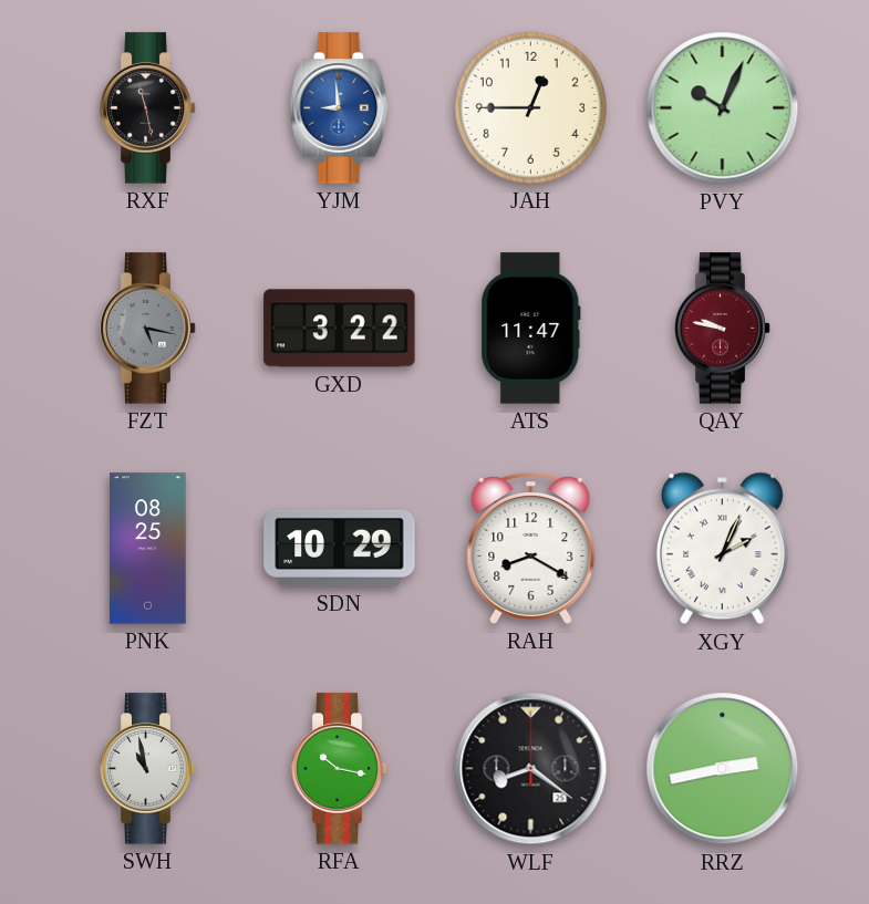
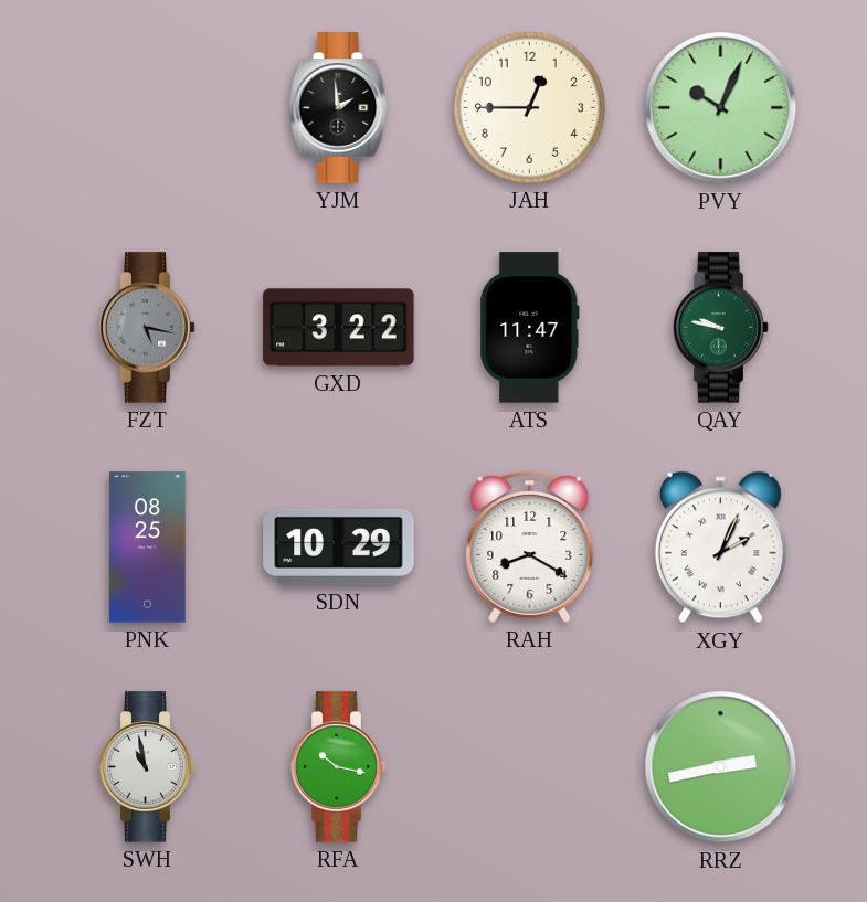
RXF: 11:28 -> none (148, 108)
YJM: 8:59 -> 1:59 (339, 108)
YJM dial: blue -> black (339, 108)
QAY dial: burgundy -> green (721, 328)
WLF: 8:21 -> none (531, 769)
